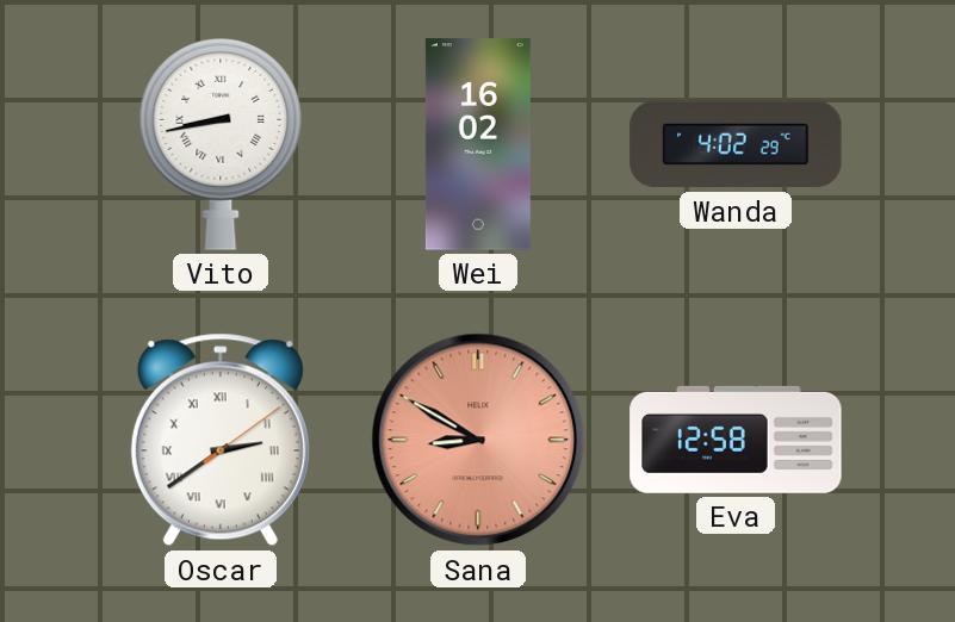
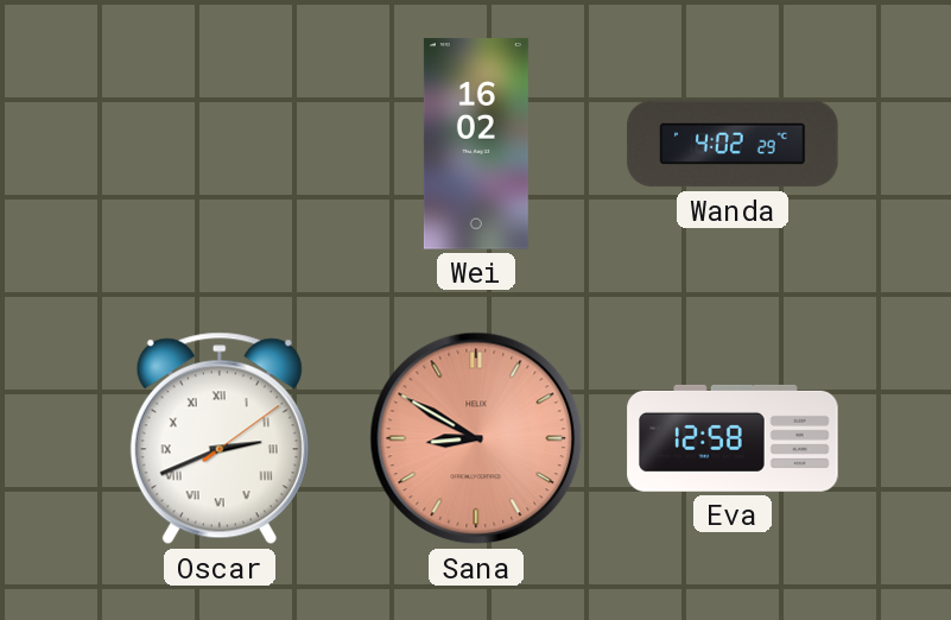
Vito: 8:43 -> none (221, 144)
Oscar: 2:39 -> 2:41 (220, 438)
